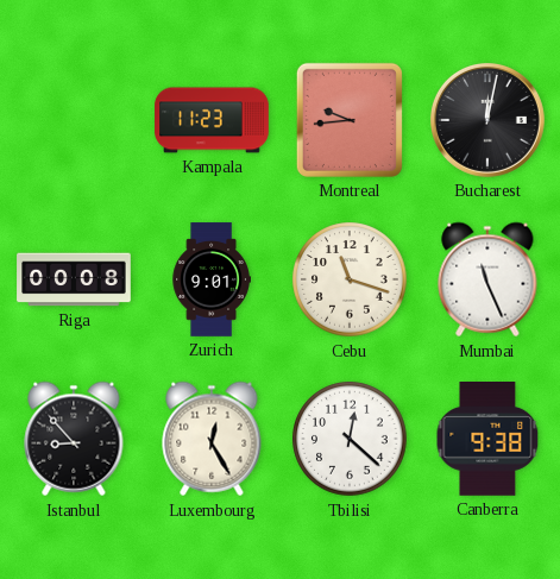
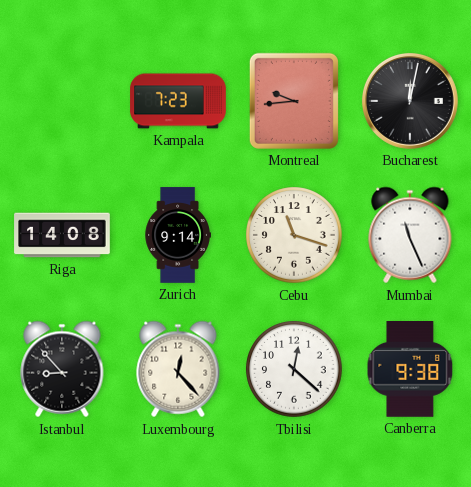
Kampala: 11:23 -> 7:23 (178, 101)
Riga: 00:08 -> 14:08 (62, 235)
Zurich: 9:01 -> 9:14 (178, 235)
Luxembourg: 12:25 -> 12:23 (178, 369)
